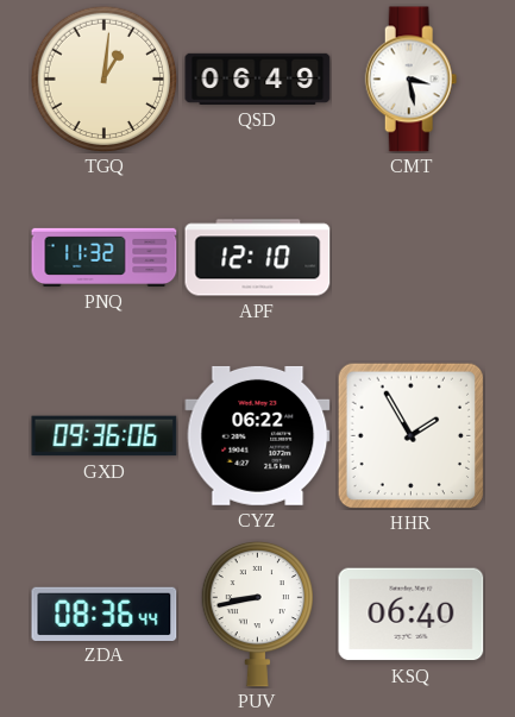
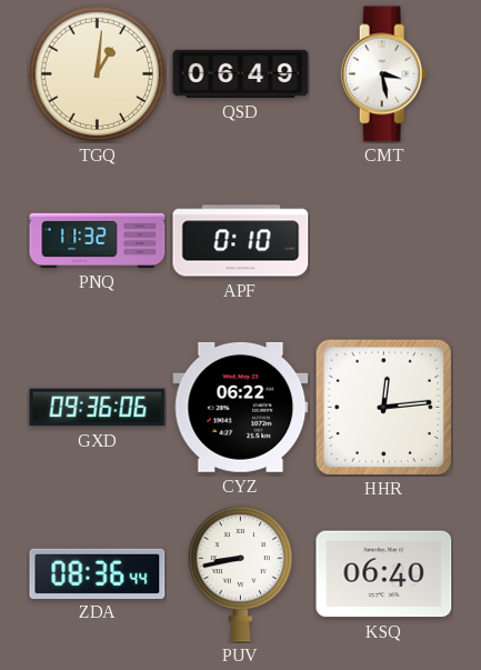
APF: 12:10 -> 0:10 (241, 241)
HHR: 1:55 -> 12:14 (383, 407)
